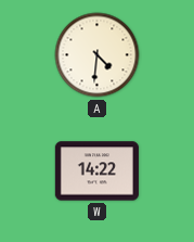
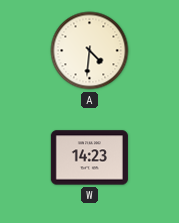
W: 14:22 -> 14:23 (89, 158)
